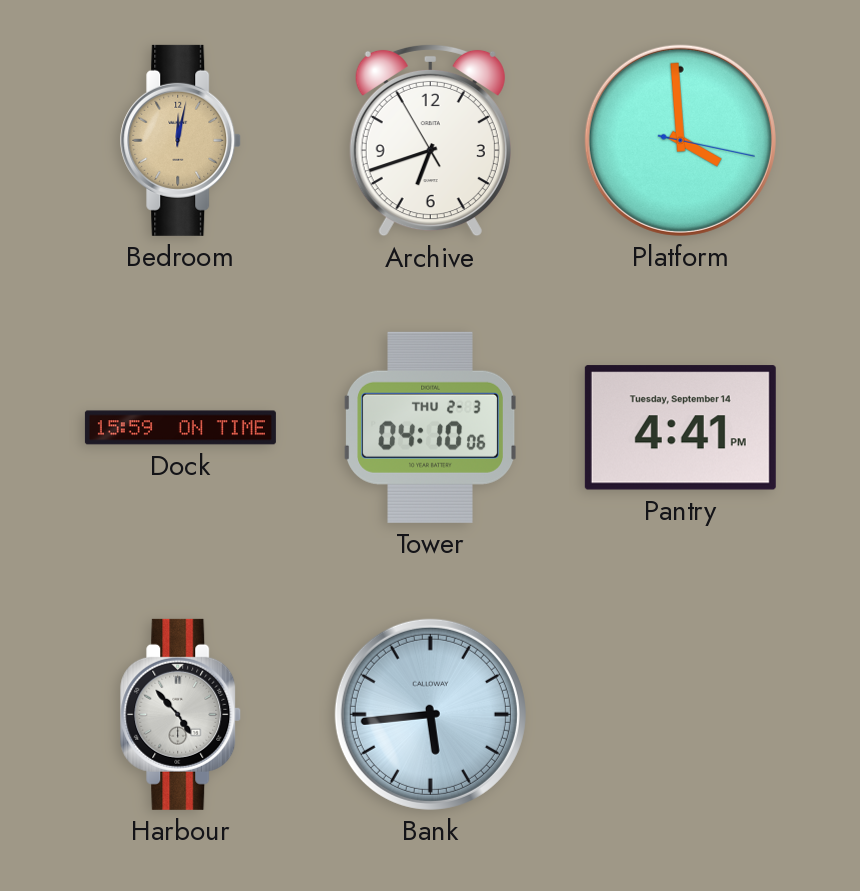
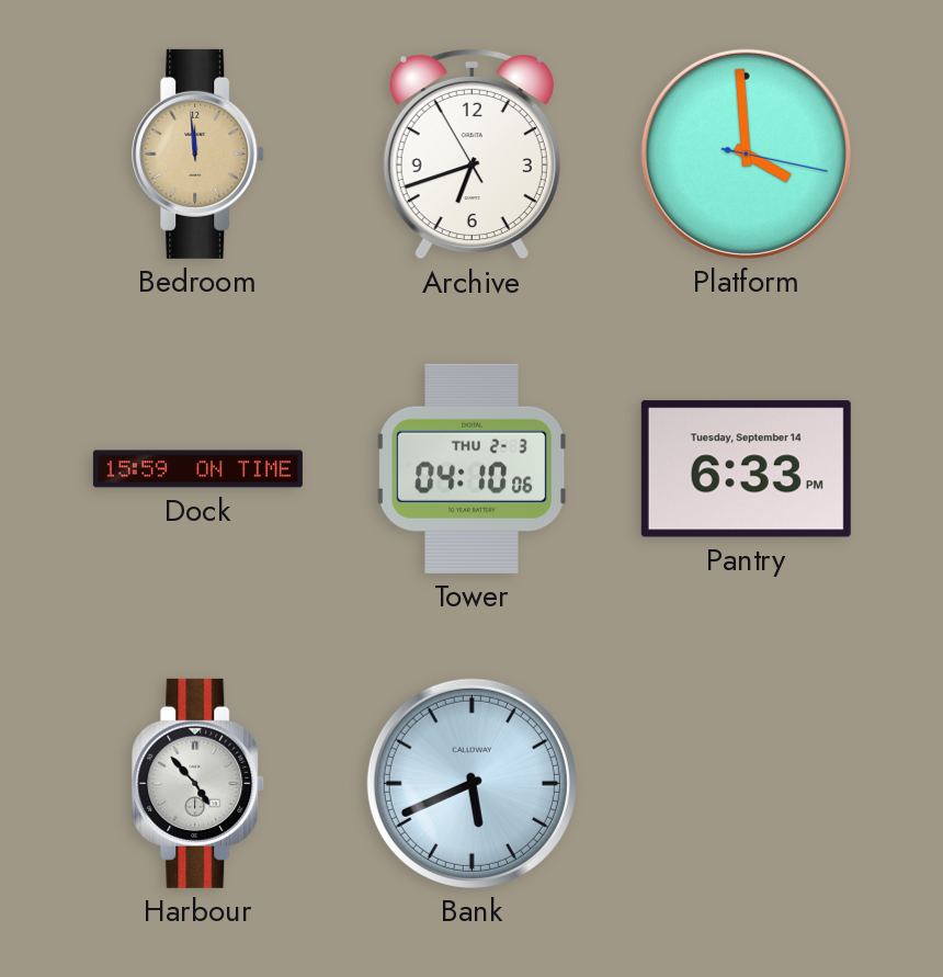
Bedroom: 12:02 -> 11:59 (198, 154)
Pantry: 4:41 -> 6:33 (746, 469)
Bank: 5:44 -> 5:41 (471, 783)
